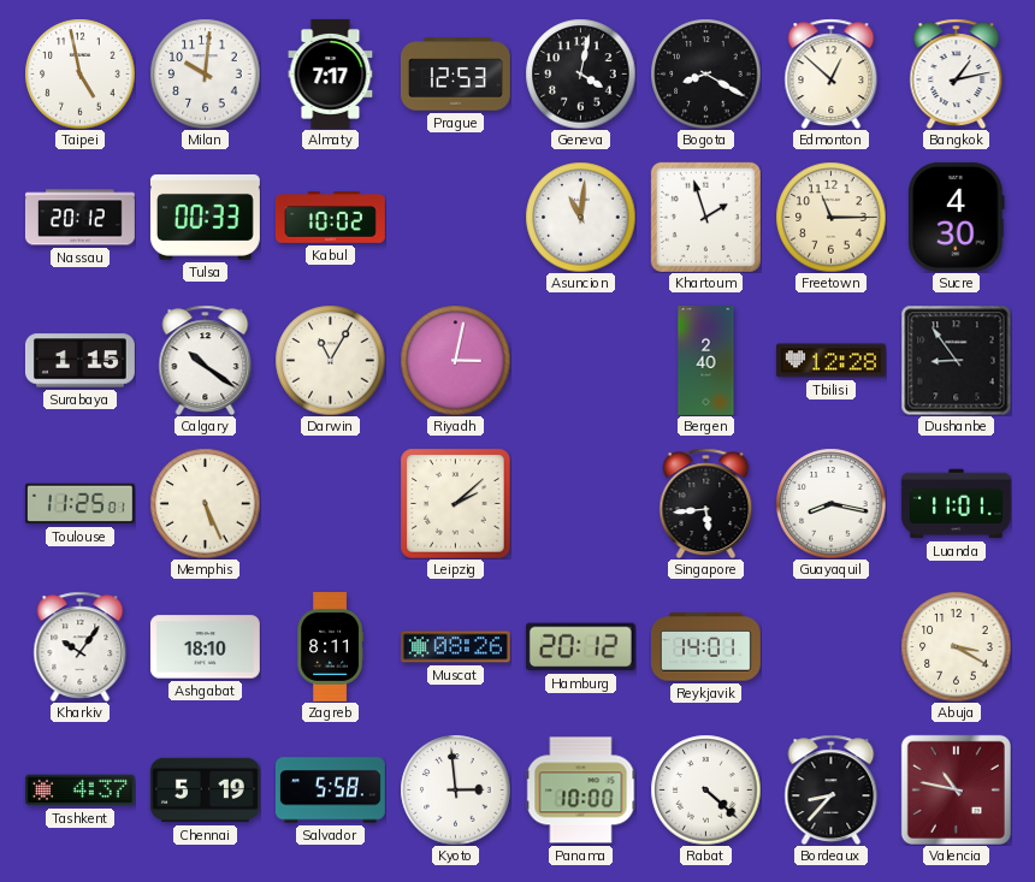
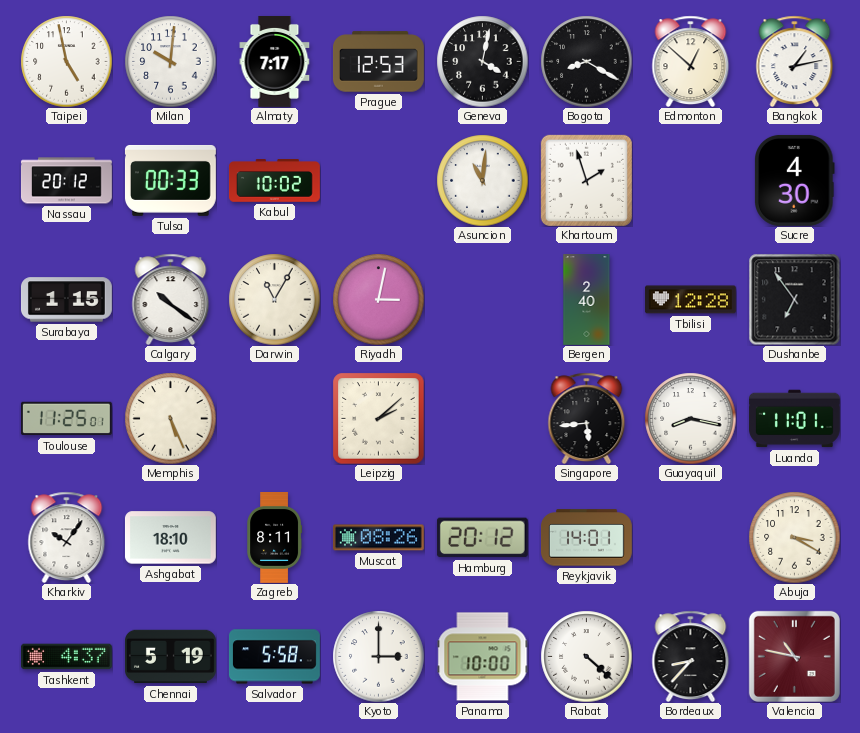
Freetown: 11:15 -> none (830, 217)
Dushanbe: 8:54 -> 6:54 (794, 299)
Kyoto: 2:59 -> 3:00 (378, 656)
